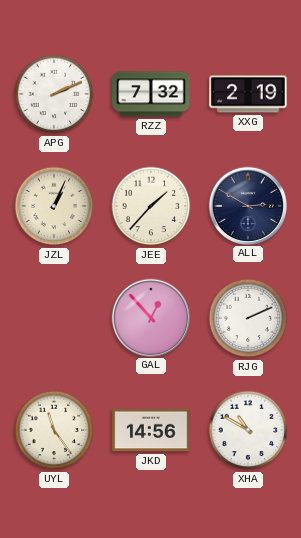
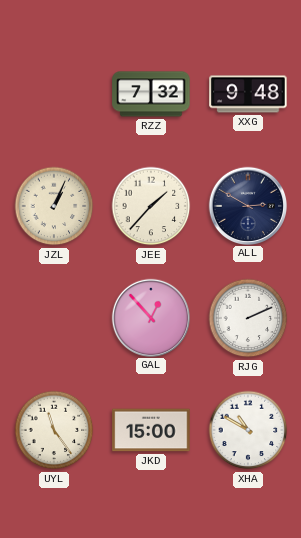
APG: 2:11 -> none (54, 94)
XXG: 2:19 -> 9:48 (248, 94)
JKD: 14:56 -> 15:00 (151, 430)
